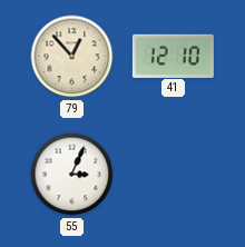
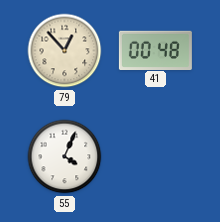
41: 12:10 -> 00:48 (155, 50)
55: 3:04 -> 4:04 (65, 157)
